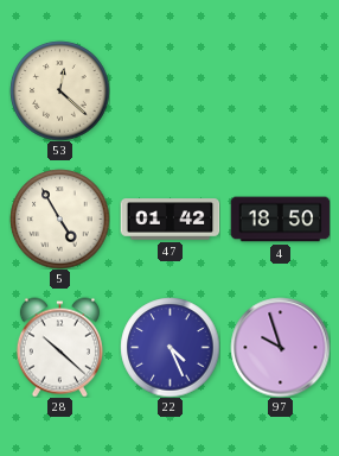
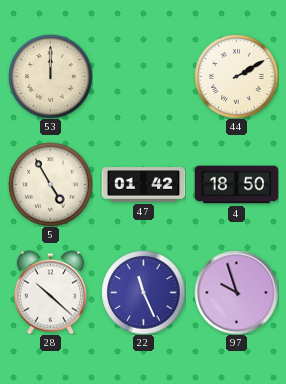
53: 12:22 -> 12:00 (50, 76)
44: none -> 2:10 (236, 76)
22: 4:26 -> 11:26 (143, 292)
